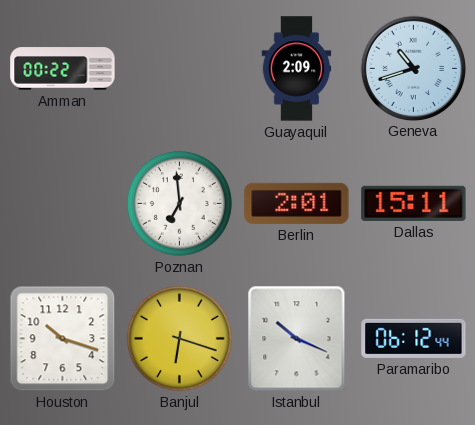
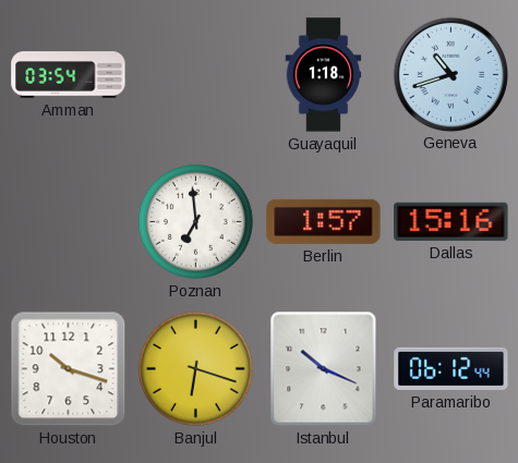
Amman: 00:22 -> 03:54 (69, 75)
Guayaquil: 2:09 -> 1:18 (324, 75)
Berlin: 2:01 -> 1:57 (324, 221)
Dallas: 15:11 -> 15:16 (451, 221)
